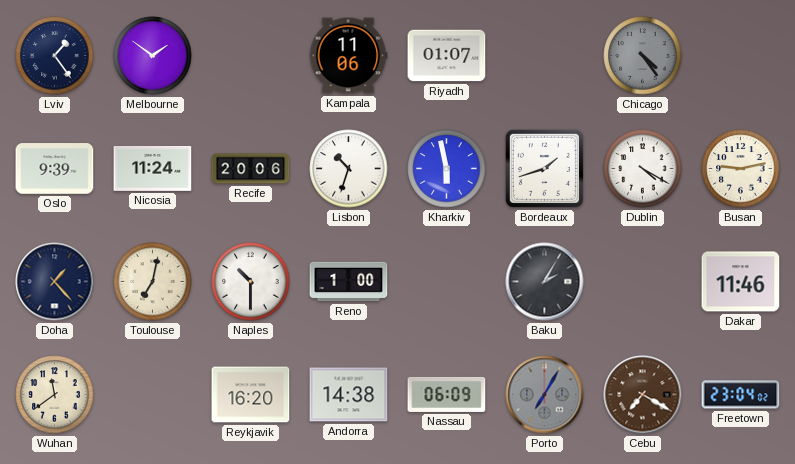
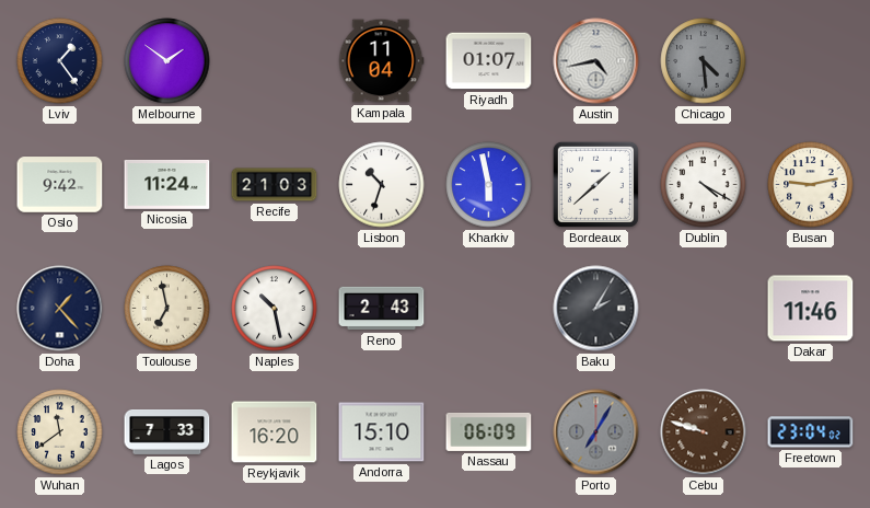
Kampala: 11:06 -> 11:04 (381, 61)
Austin: none -> 4:43 (596, 61)
Chicago: 4:24 -> 4:29 (704, 61)
Oslo: 9:39 -> 9:42 (60, 185)
Recife: 20:06 -> 21:03 (275, 185)
Bordeaux: 1:42 -> 1:38 (595, 184)
Toulouse: 7:02 -> 6:58 (167, 309)
Naples: 10:30 -> 10:28 (275, 309)
Reno: 1:00 -> 2:43 (382, 309)
Lagos: none -> 7:33 (167, 431)
Andorra: 14:38 -> 15:10 (382, 432)
Cebu: 7:20 -> 9:48 (704, 432)
